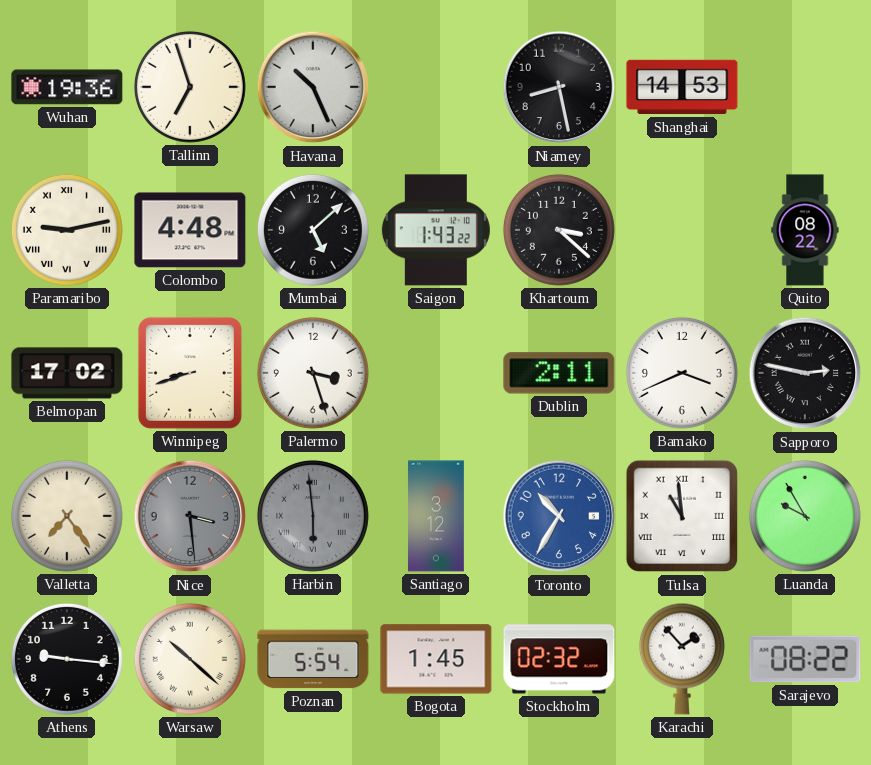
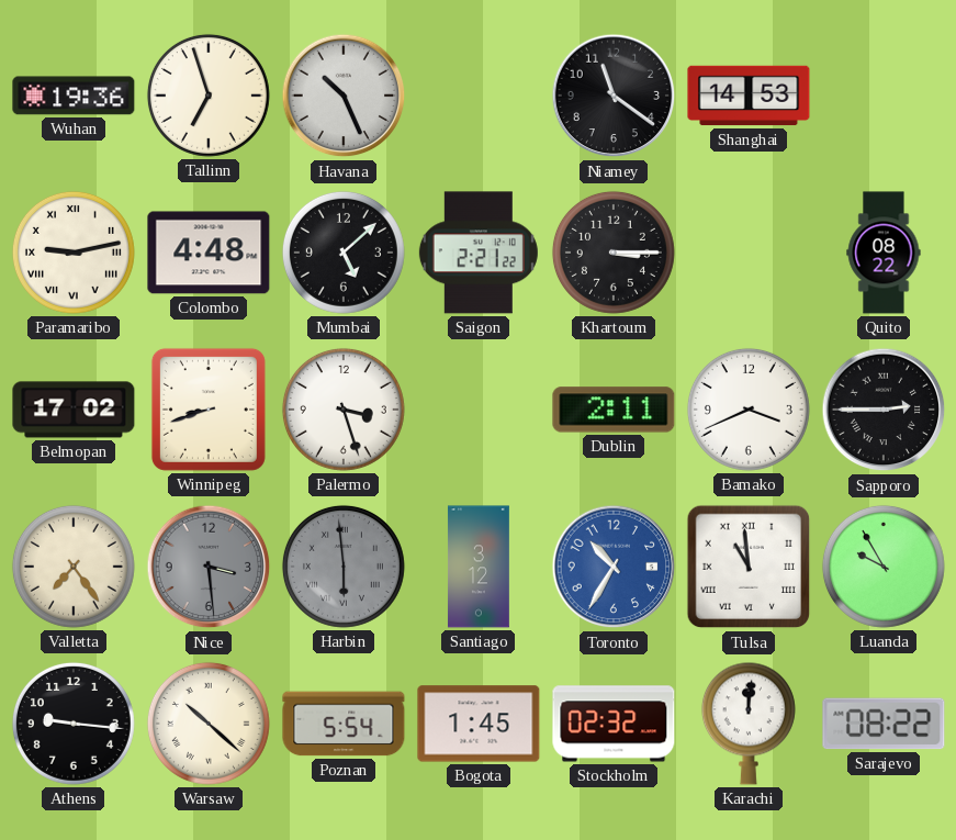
Niamey: 8:28 -> 11:21 (614, 96)
Saigon: 1:43 -> 2:21 (479, 253)
Khartoum: 3:22 -> 3:15 (614, 253)
Sapporo: 2:47 -> 2:45 (884, 410)
Karachi: 1:53 -> 12:01 (749, 724)
